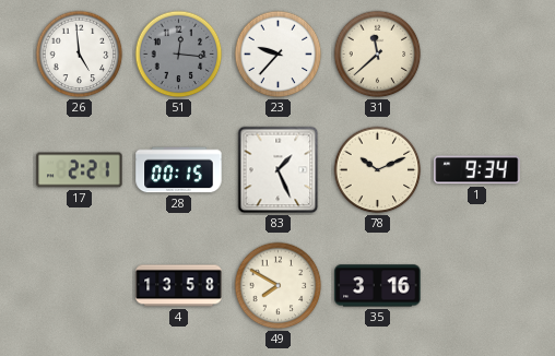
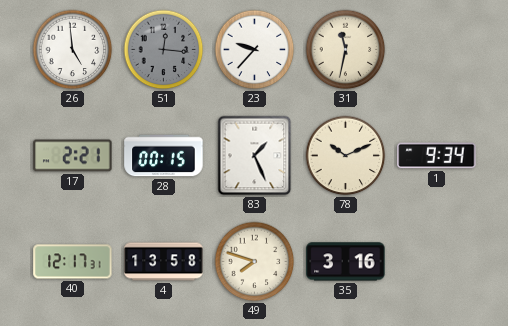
31: 11:38 -> 11:32 (346, 50)
40: none -> 12:17 (73, 262)
49: 7:50 -> 7:48 (255, 262)
